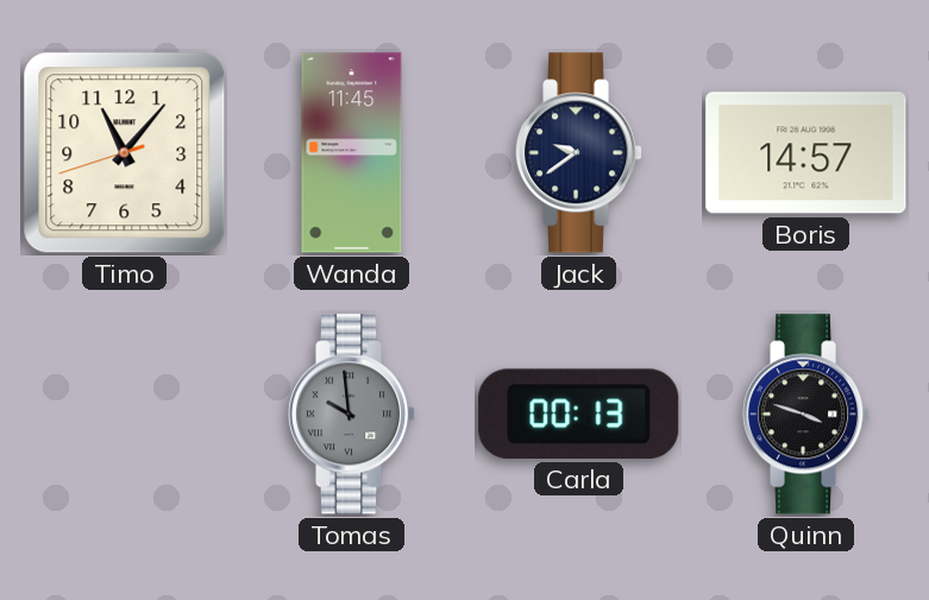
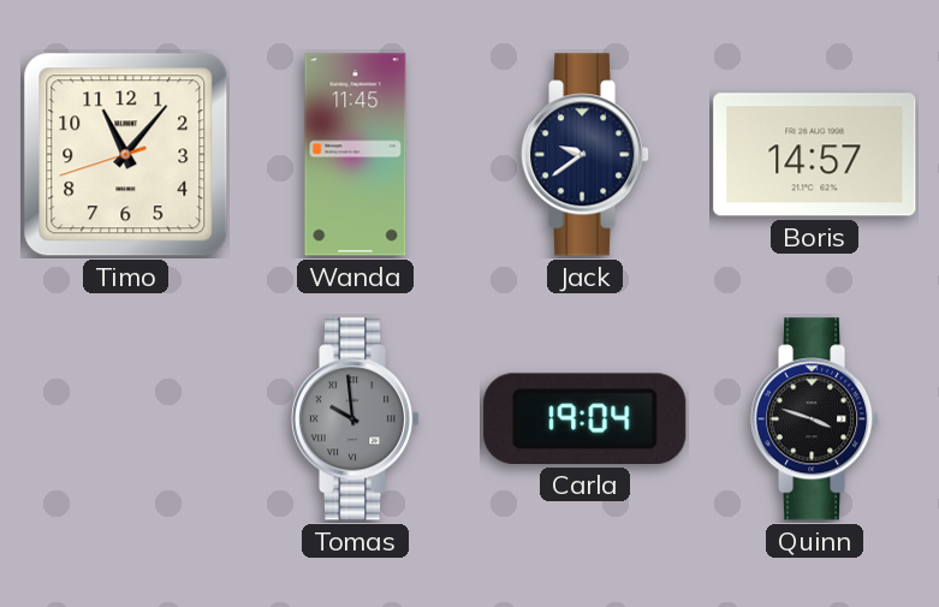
Carla: 00:13 -> 19:04 (586, 418)
